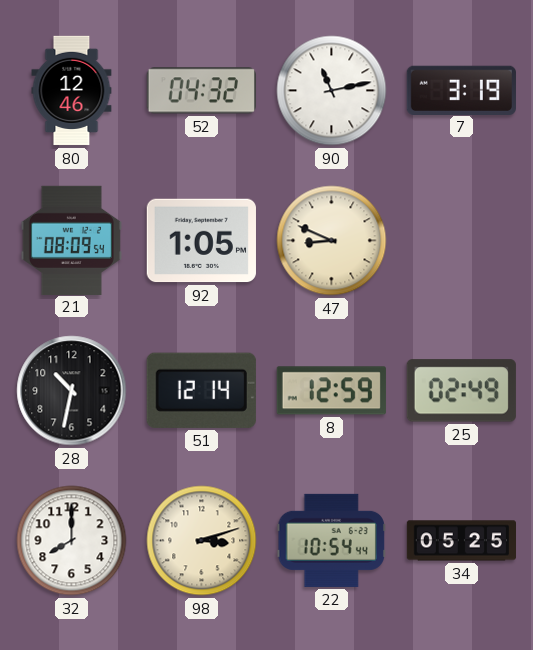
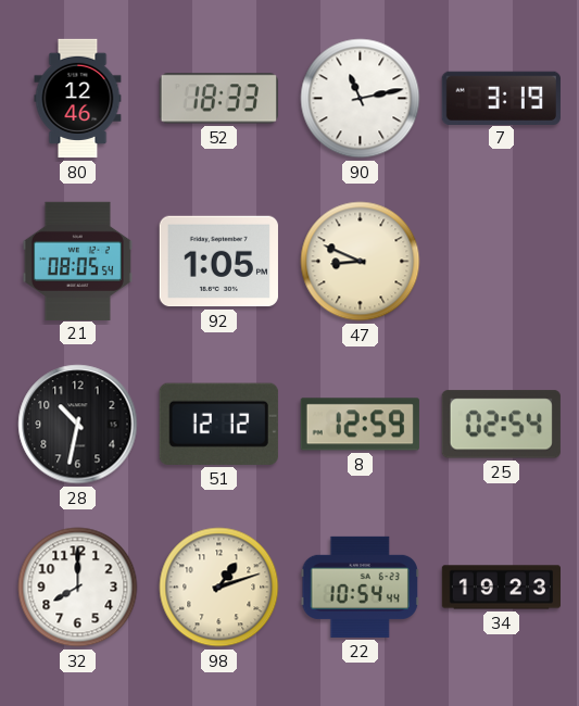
52: 04:32 -> 18:33 (218, 99)
21: 08:09 -> 08:05 (77, 261)
51: 12:14 -> 12:12 (218, 424)
25: 02:49 -> 02:54 (501, 425)
98: 3:12 -> 1:12 (219, 588)
34: 05:25 -> 19:23 (501, 588)
